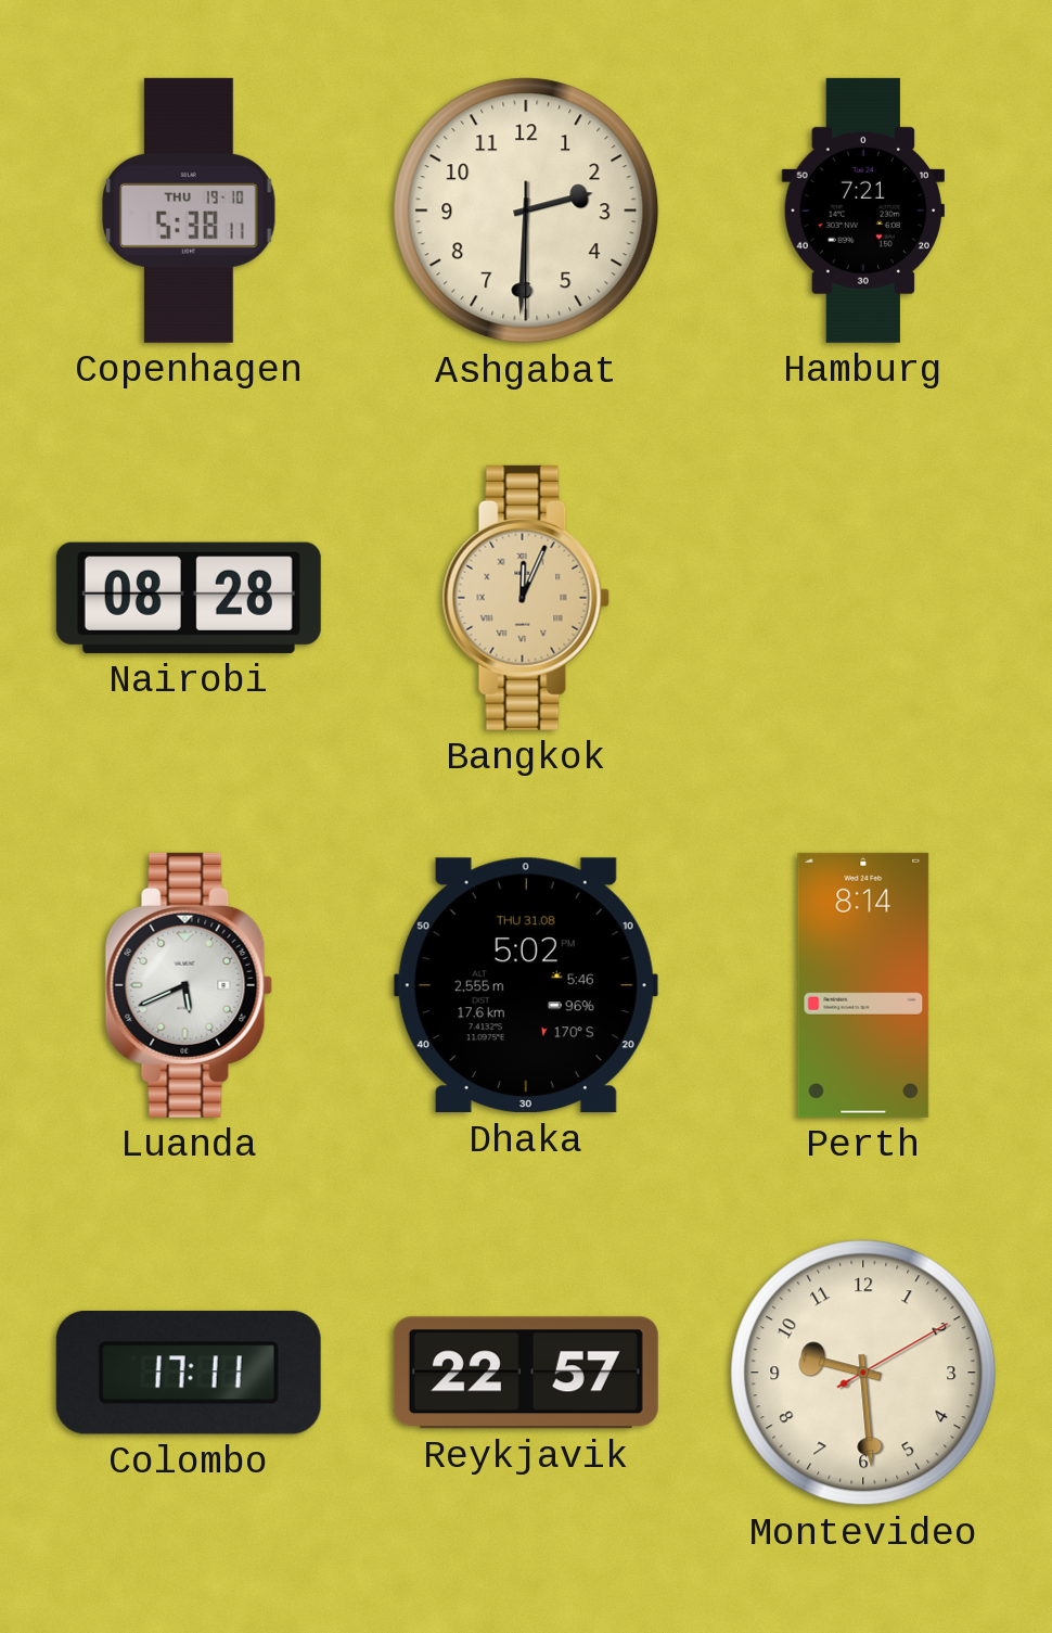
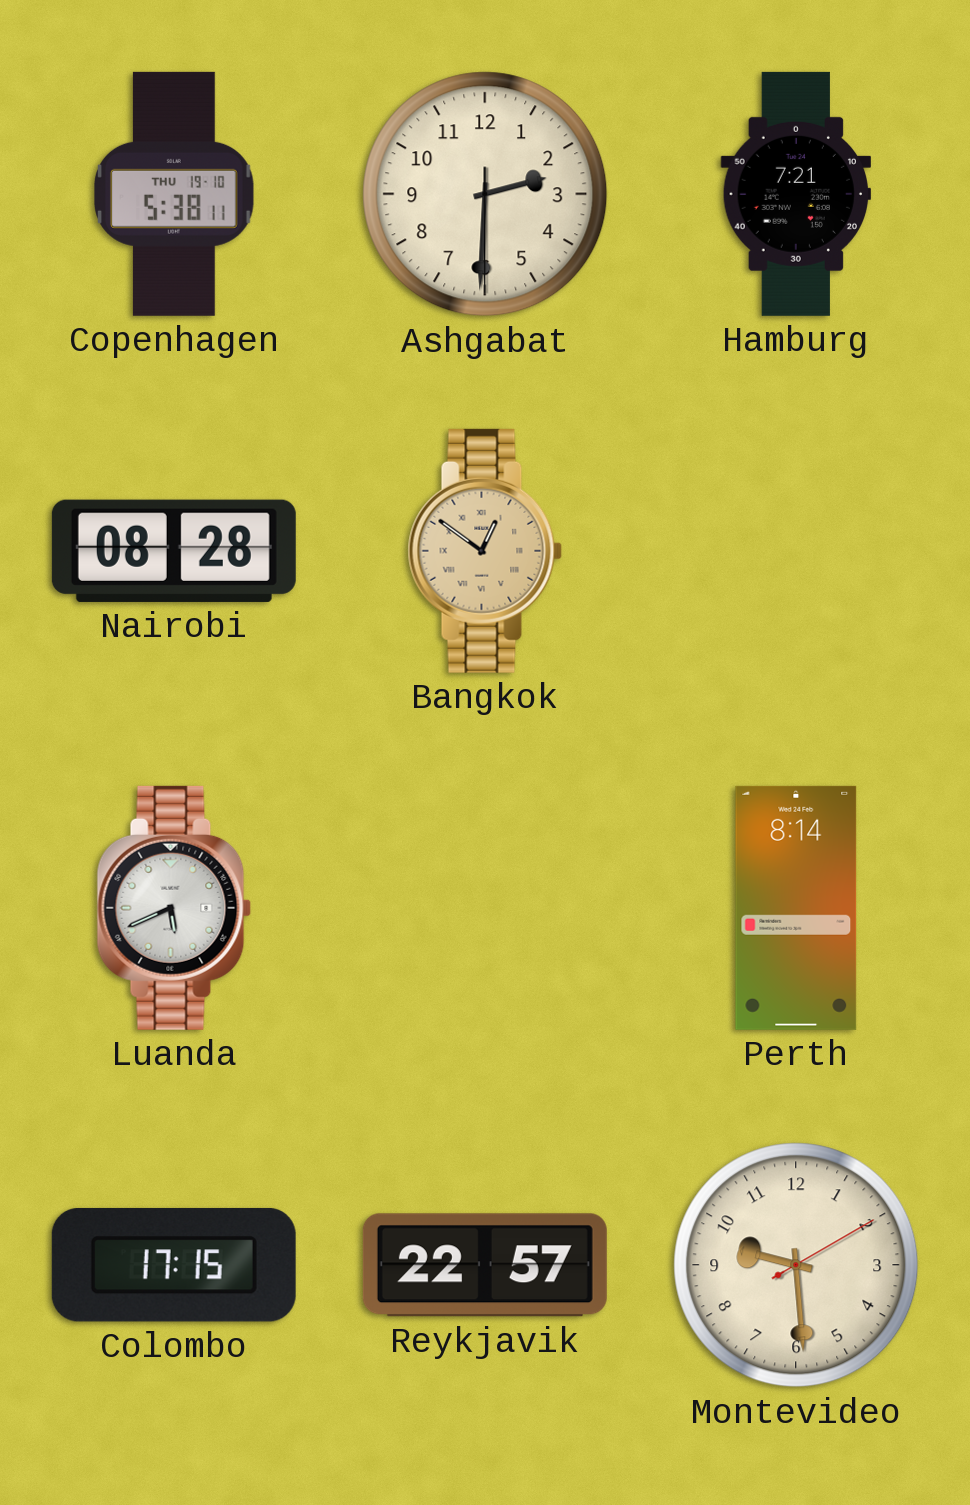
Bangkok: 12:04 -> 12:51 (485, 551)
Dhaka: 5:02 -> none (526, 985)
Colombo: 17:11 -> 17:15 (174, 1265)
